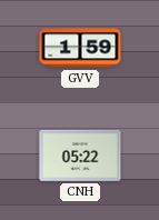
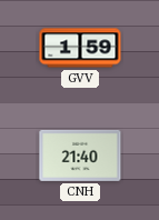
CNH: 05:22 -> 21:40 (80, 156)
